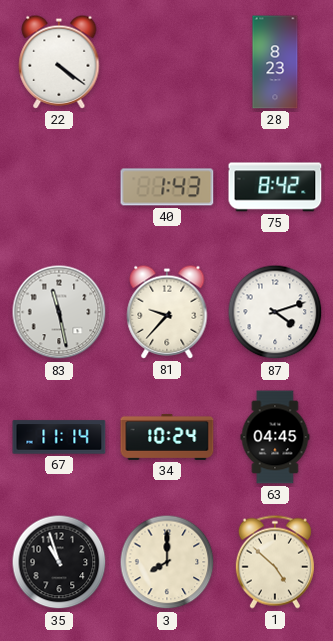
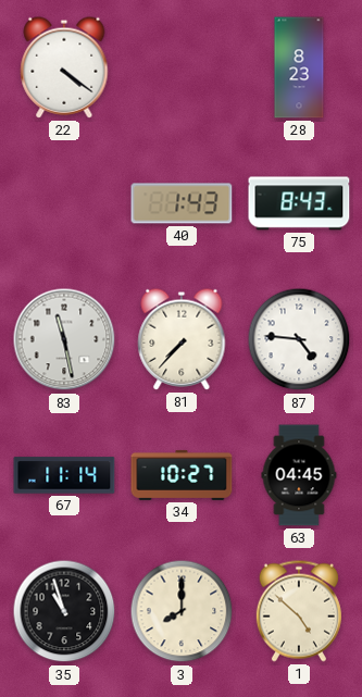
75: 8:42 -> 8:43 (299, 203)
81: 9:37 -> 7:37 (182, 339)
87: 4:12 -> 4:46 (299, 339)
34: 10:24 -> 10:27 (182, 475)
